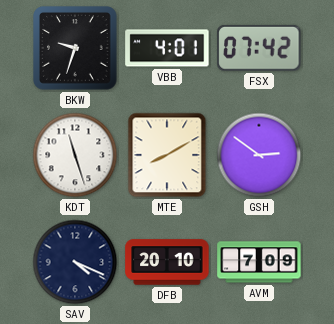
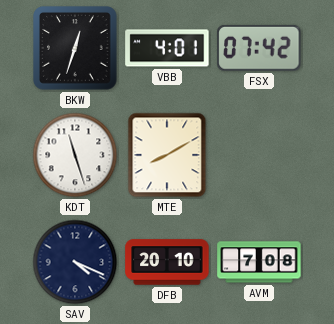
BKW: 9:33 -> 12:33 (75, 48)
GSH: 2:51 -> none (259, 155)
AVM: 7:09 -> 7:08 (259, 262)
